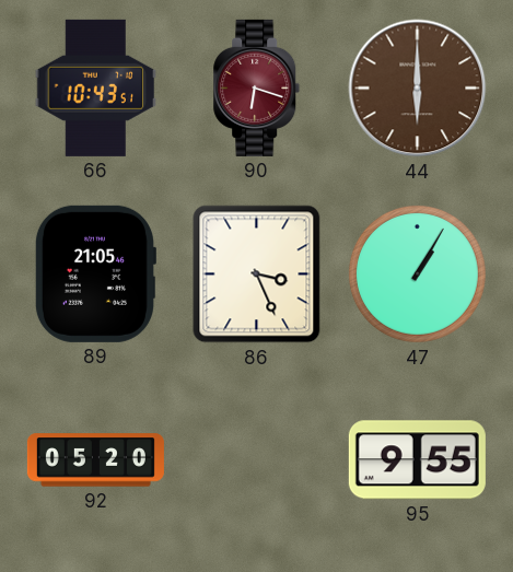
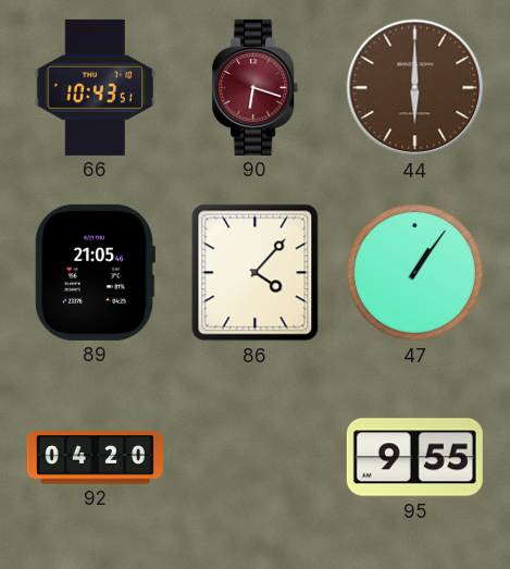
86: 3:26 -> 4:07 (256, 273)
47: 1:05 -> 1:06 (414, 272)
92: 05:20 -> 04:20 (95, 458)
